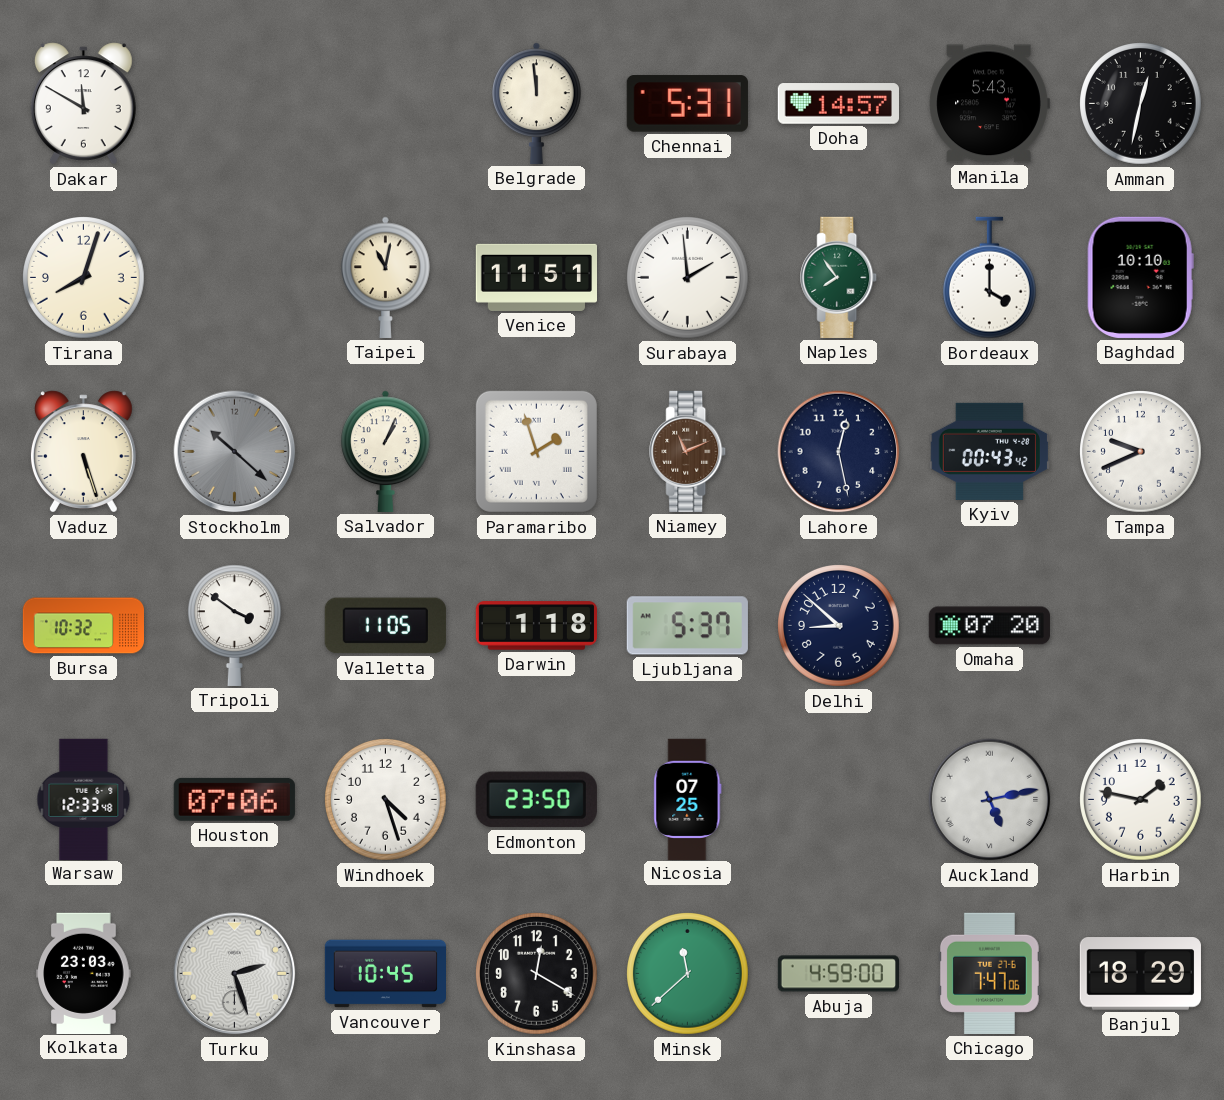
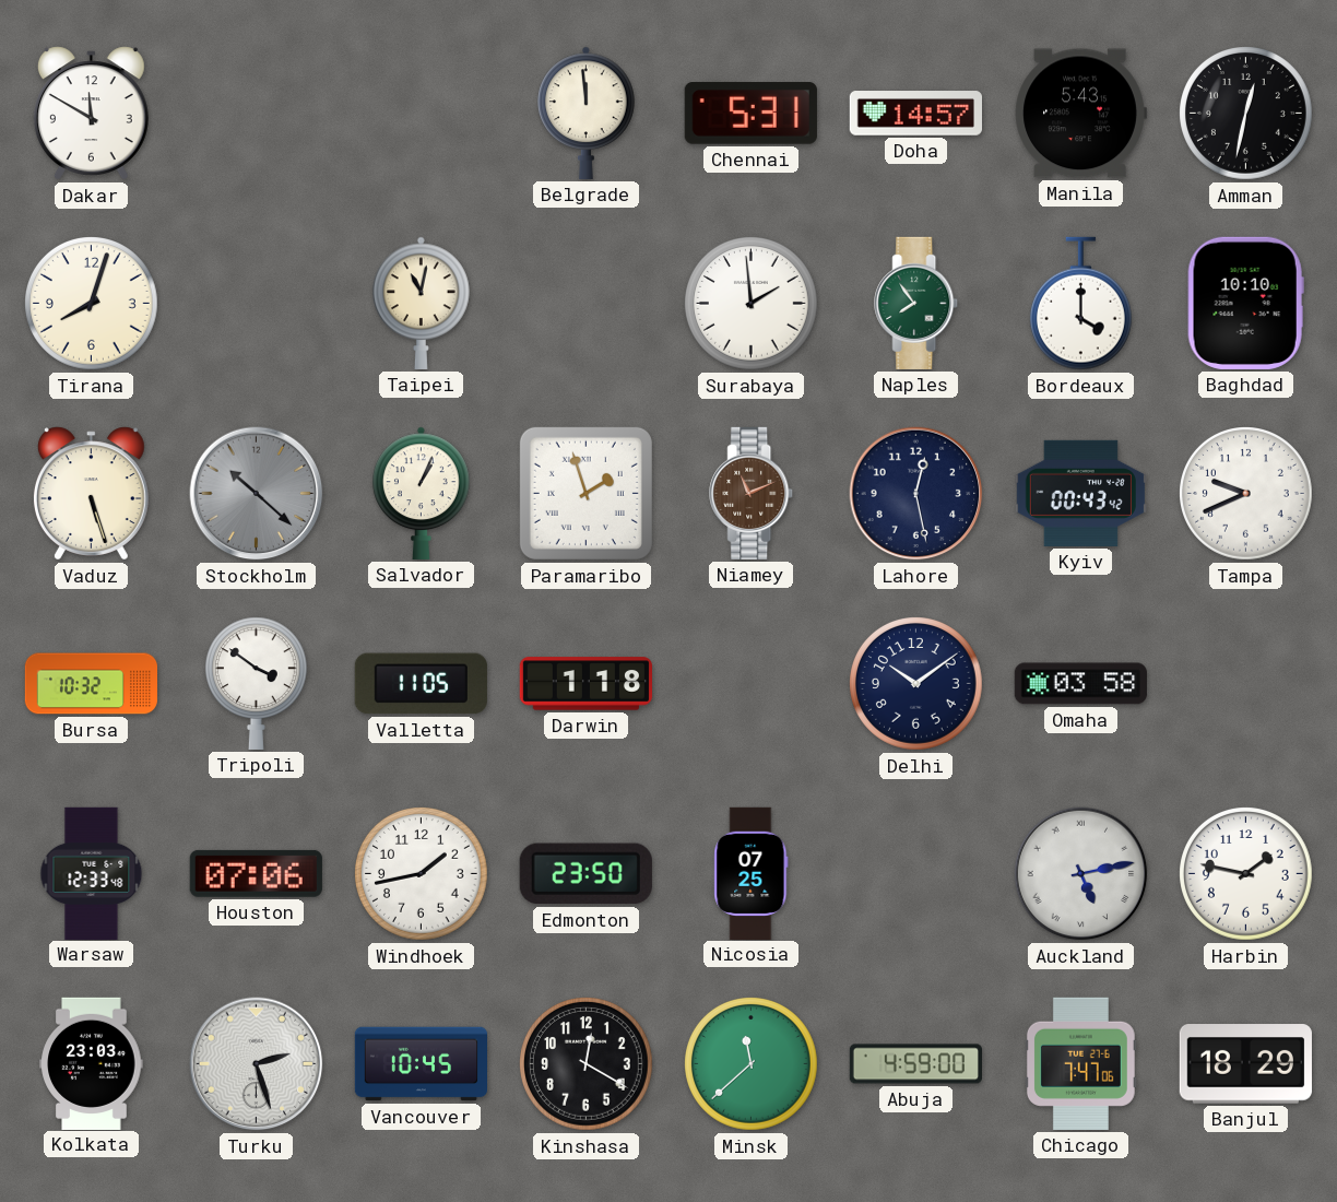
Venice: 11:51 -> none (536, 277)
Ljubljana: 5:37 -> none (687, 626)
Delhi: 8:52 -> 10:09 (916, 684)
Omaha: 07:20 -> 03:58 (1080, 684)
Windhoek: 4:27 -> 1:43 (422, 874)
